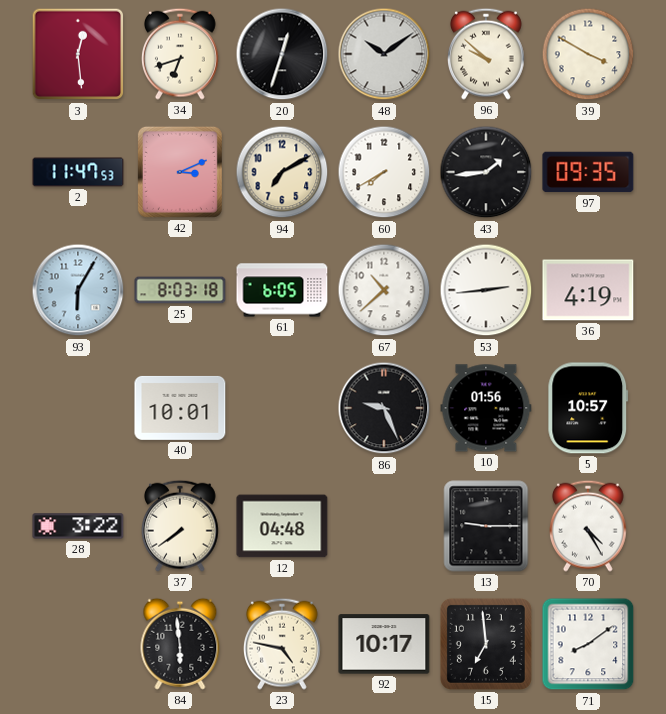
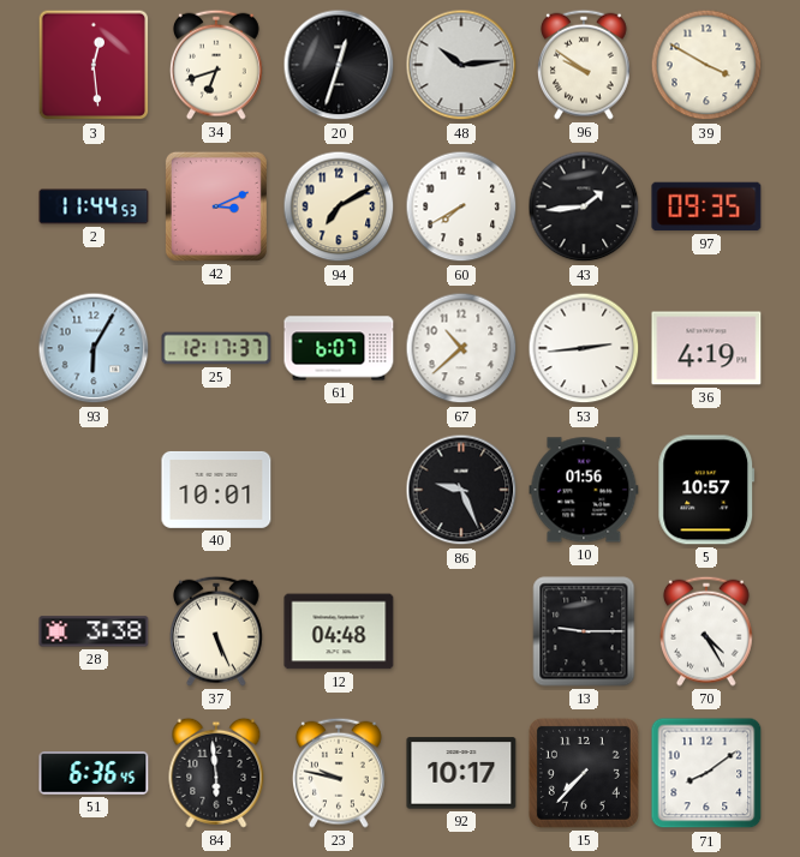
48: 10:09 -> 10:14 (461, 65)
96: 9:52 -> 9:51 (585, 65)
2: 11:47 -> 11:44 (94, 206)
25: 8:03 -> 12:17 (216, 348)
61: 6:05 -> 6:07 (339, 348)
28: 3:22 -> 3:38 (94, 631)
37: 7:39 -> 5:26 (217, 631)
51: none -> 6:36 (94, 773)
23: 4:47 -> 9:47 (340, 773)
15: 6:59 -> 7:37 (584, 773)
